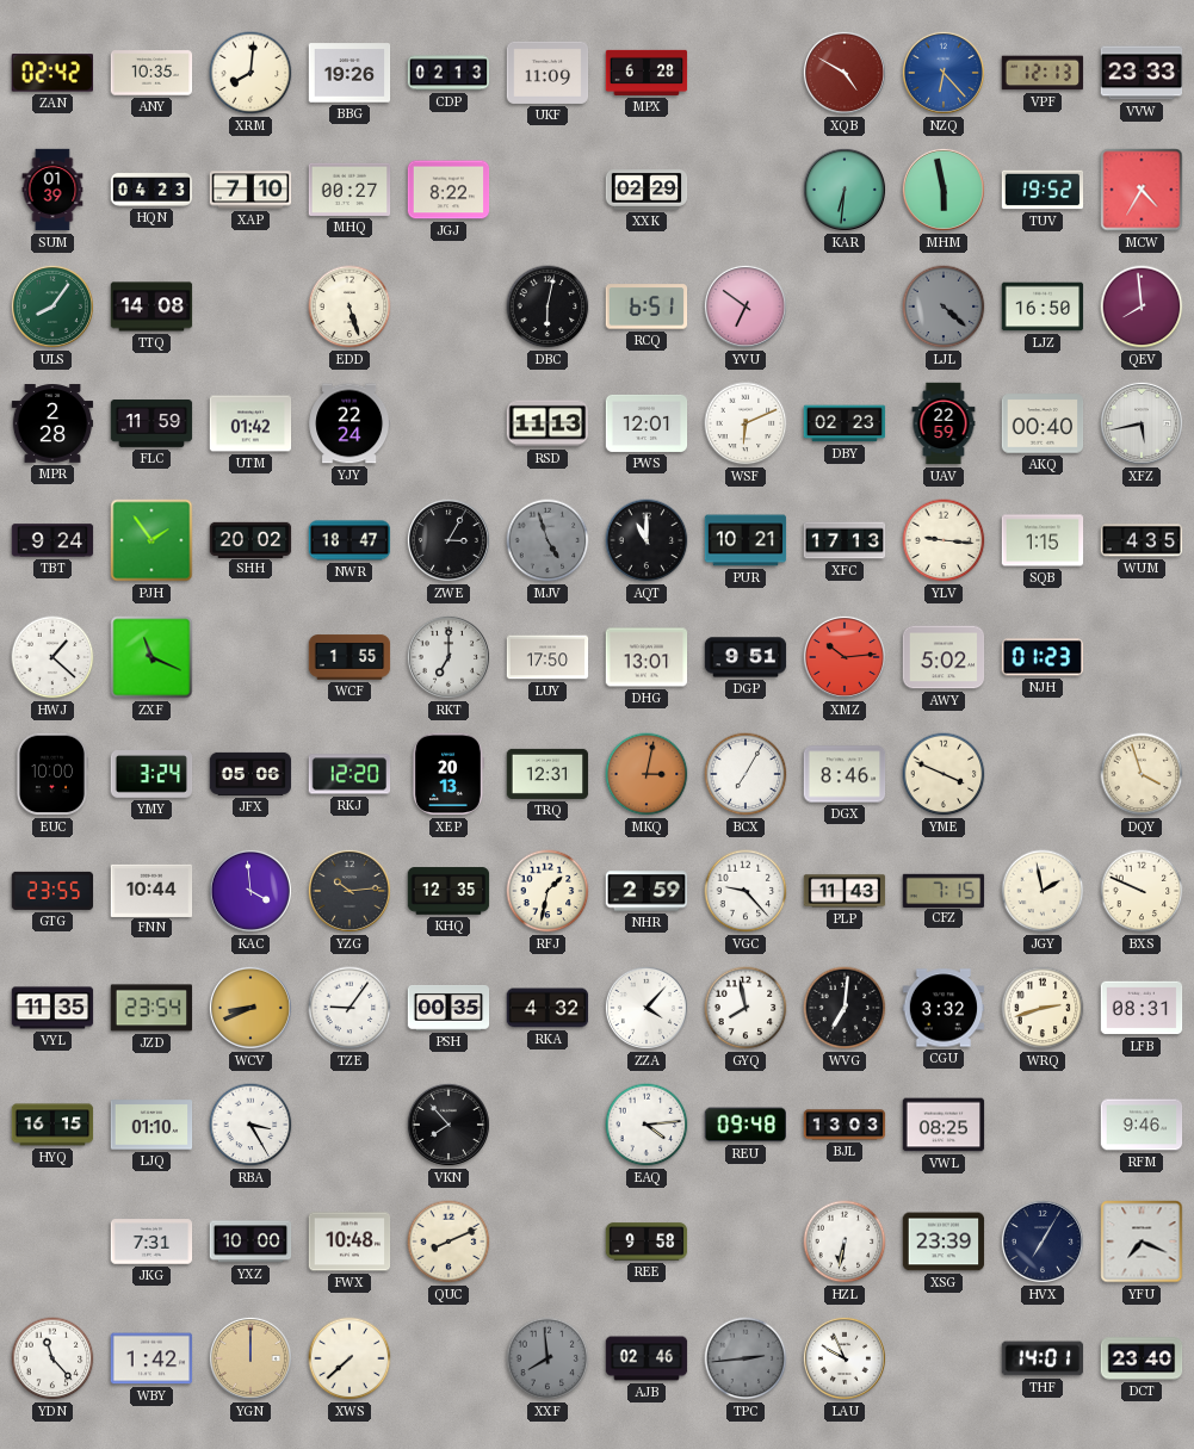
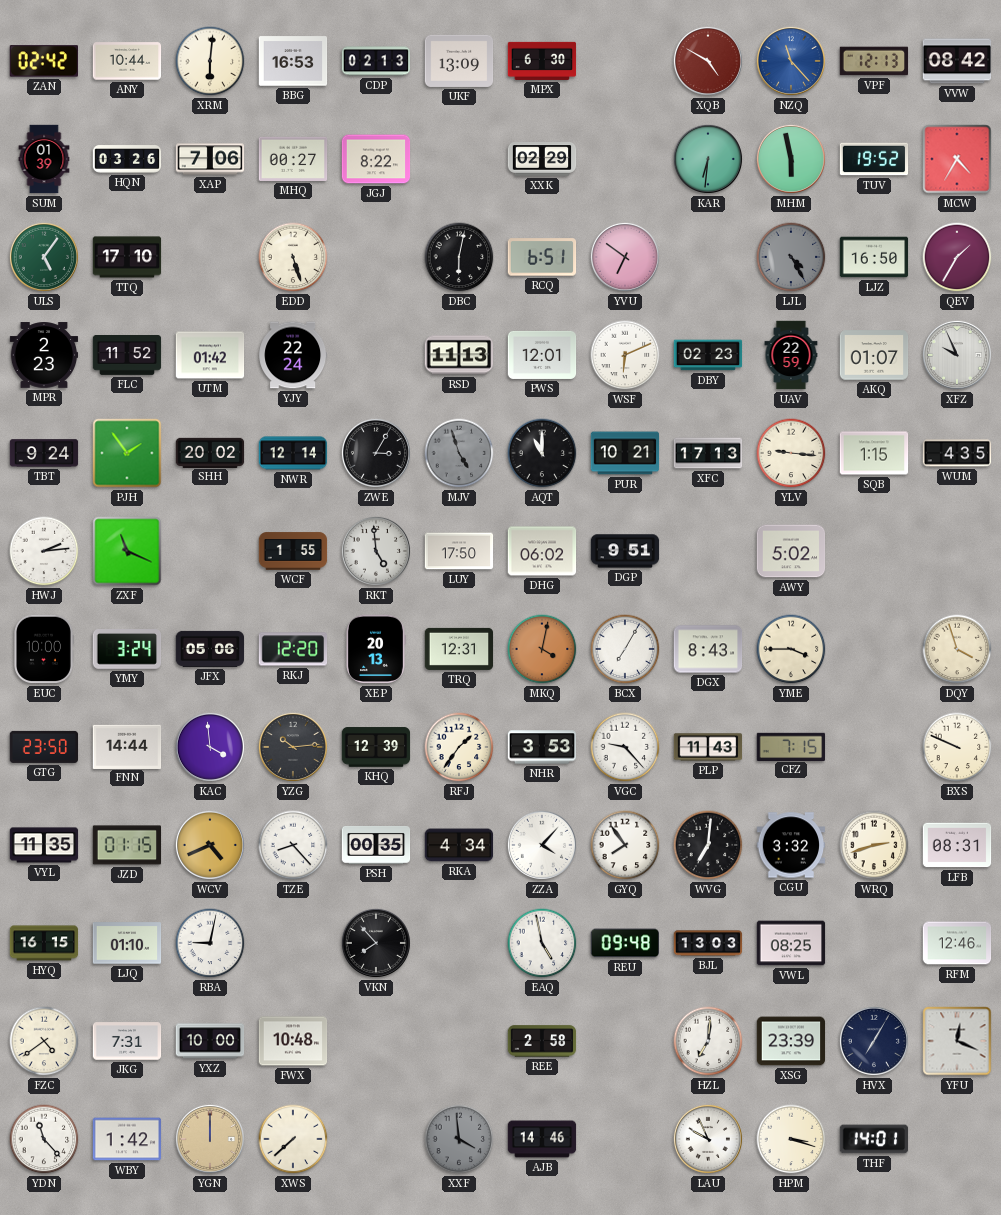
ANY: 10:35 -> 10:44 (127, 61)
XRM: 8:01 -> 6:01 (210, 61)
BBG: 19:26 -> 16:53 (293, 61)
UKF: 11:09 -> 13:09 (459, 61)
MPX: 6:28 -> 6:30 (542, 61)
NZQ: 6:23 -> 11:23 (791, 61)
VVW: 23:33 -> 08:42 (957, 61)
HQN: 04:23 -> 03:26 (127, 159)
XAP: 7:10 -> 7:06 (210, 159)
ULS: 8:06 -> 5:06 (44, 257)
TTQ: 14:08 -> 17:10 (127, 257)
LJL: 4:22 -> 4:25 (791, 257)
QEV: 7:59 -> 1:35 (957, 257)
MPR: 2:28 -> 2:23 (44, 355)
FLC: 11:59 -> 11:52 (127, 356)
AKQ: 00:40 -> 01:07 (874, 355)
XFZ: 5:43 -> 9:56 (957, 355)
NWR: 18:47 -> 12:14 (293, 453)
HWJ: 1:22 -> 2:14 (44, 551)
RKT: 7:00 -> 4:59 (376, 551)
DHG: 13:01 -> 06:02 (542, 551)
XMZ: 10:14 -> none (845, 657)
NJH: 01:23 -> none (1043, 657)
MKQ: 3:02 -> 4:02 (542, 649)
DGX: 8:46 -> 8:43 (708, 649)
YME: 3:49 -> 3:45 (791, 649)
GTG: 23:55 -> 23:50 (44, 747)
FNN: 10:44 -> 14:44 (127, 746)
KHQ: 12:35 -> 12:39 (376, 747)
RFJ: 1:32 -> 1:36 (459, 747)
NHR: 2:59 -> 3:53 (542, 747)
JGY: 1:58 -> none (1043, 891)
JZD: 23:54 -> 01:15 (127, 845)
WCV: 8:41 -> 4:41 (210, 845)
TZE: 9:06 -> 8:23 (293, 845)
RKA: 4:32 -> 4:34 (459, 845)
GYQ: 7:58 -> 7:54 (625, 845)
RBA: 3:25 -> 9:02 (210, 943)
EAQ: 4:14 -> 4:58 (542, 943)
RFM: 9:46 -> 12:46 (957, 943)
FZC: none -> 4:39 (44, 1041)
QUC: 8:11 -> none (448, 1241)
REE: 9:58 -> 2:58 (542, 1041)
HZL: 6:32 -> 7:01 (708, 1041)
YFU: 7:19 -> 12:19 (957, 1041)
XXF: 7:59 -> 3:59 (459, 1139)
AJB: 02:46 -> 14:46 (542, 1139)
TPC: 2:44 -> none (746, 1358)
HPM: none -> 3:18 (791, 1139)
DCT: 23:40 -> none (1142, 1358)
